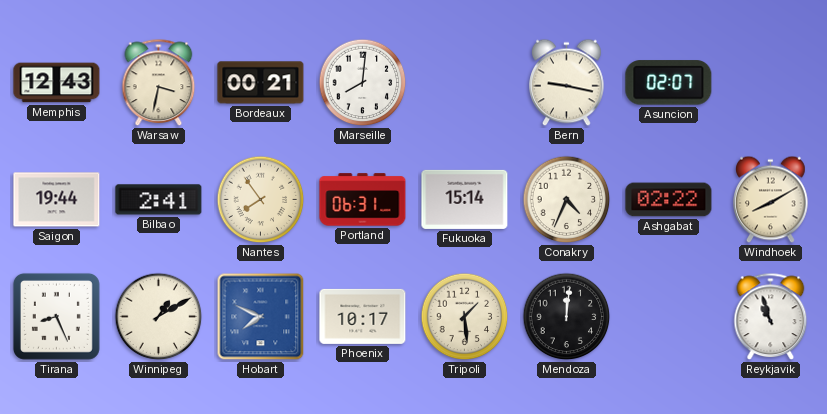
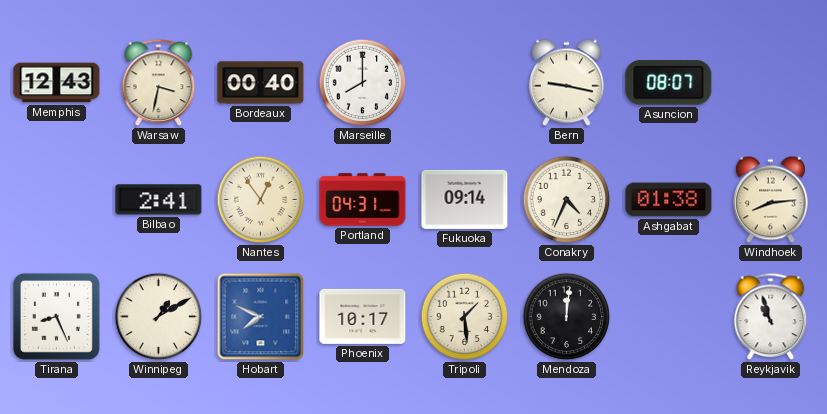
Bordeaux: 00:21 -> 00:40 (261, 83)
Marseille: 8:01 -> 8:00 (363, 83)
Asuncion: 02:07 -> 08:07 (669, 83)
Saigon: 19:44 -> none (57, 200)
Nantes: 7:54 -> 12:54 (261, 200)
Portland: 06:31 -> 04:31 (363, 200)
Fukuoka: 15:14 -> 09:14 (465, 199)
Ashgabat: 02:22 -> 01:38 (669, 200)
Windhoek: 8:10 -> 8:14 (771, 200)
